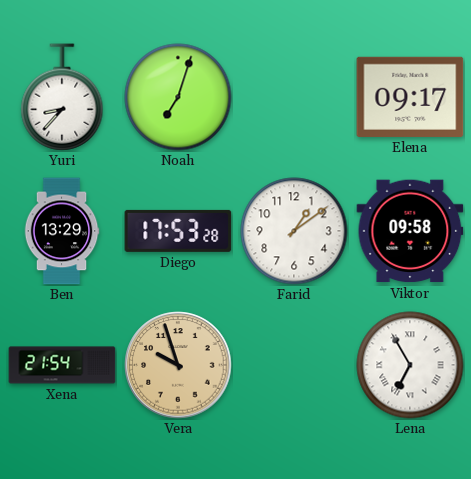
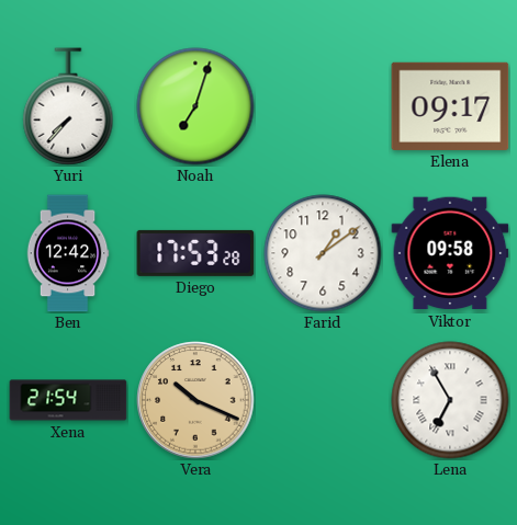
Yuri: 8:37 -> 7:37 (68, 106)
Ben: 13:29 -> 12:42 (68, 253)
Vera: 9:57 -> 10:19 (195, 400)
